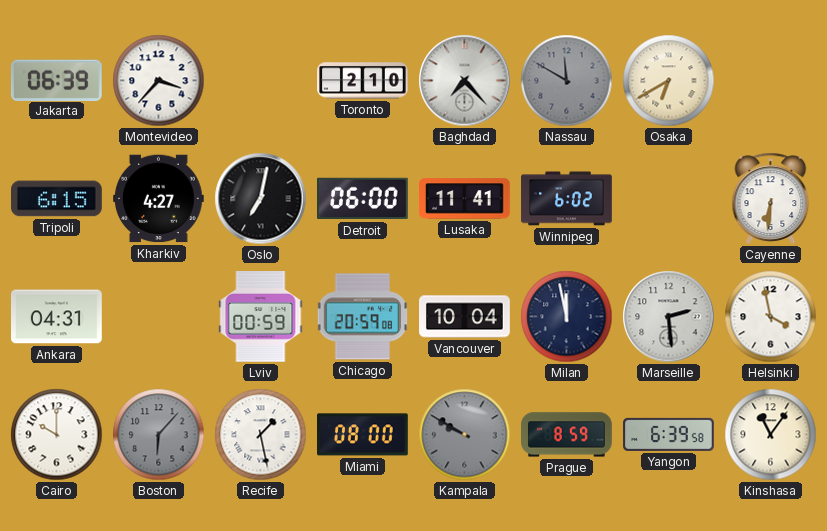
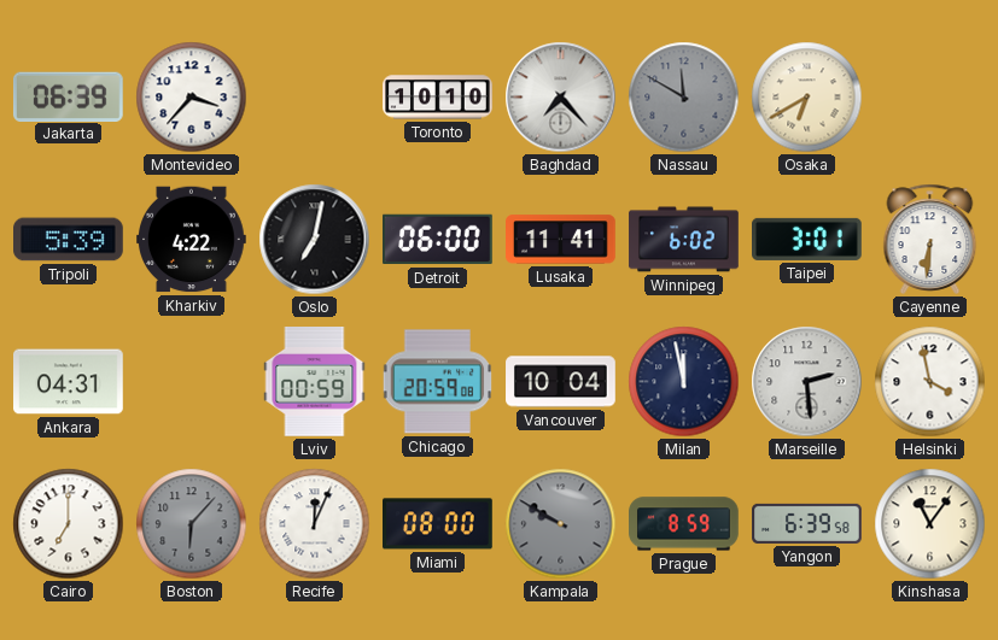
Toronto: 2:10 -> 10:10 (438, 98)
Tripoli: 6:15 -> 5:39 (69, 240)
Kharkiv: 4:27 -> 4:22 (192, 240)
Taipei: none -> 3:01 (807, 239)
Cairo: 10:00 -> 7:00 (69, 524)
Recife: 1:28 -> 12:04 (315, 524)
